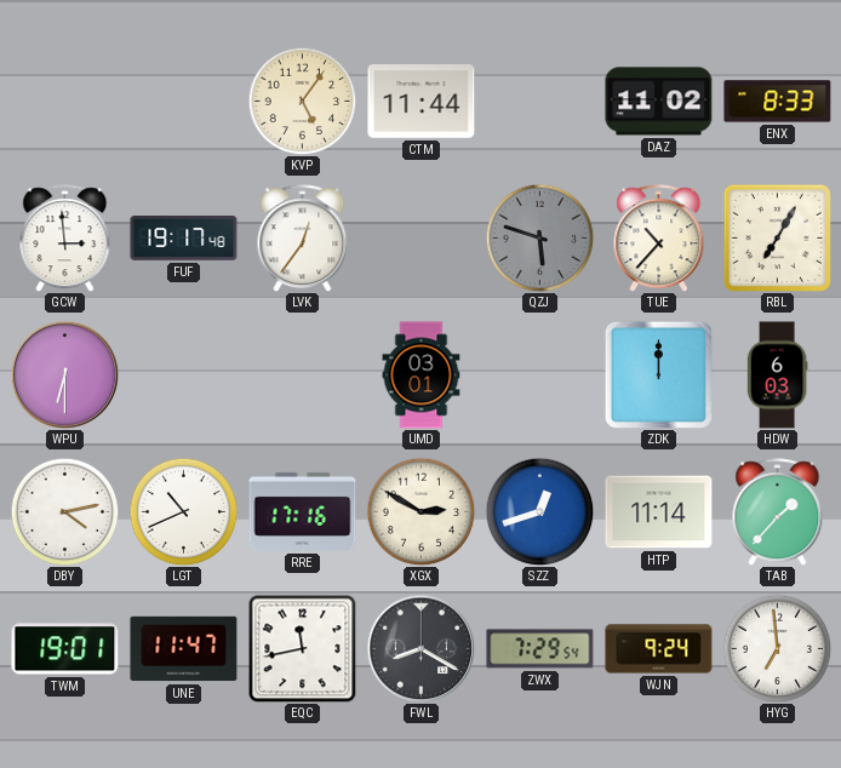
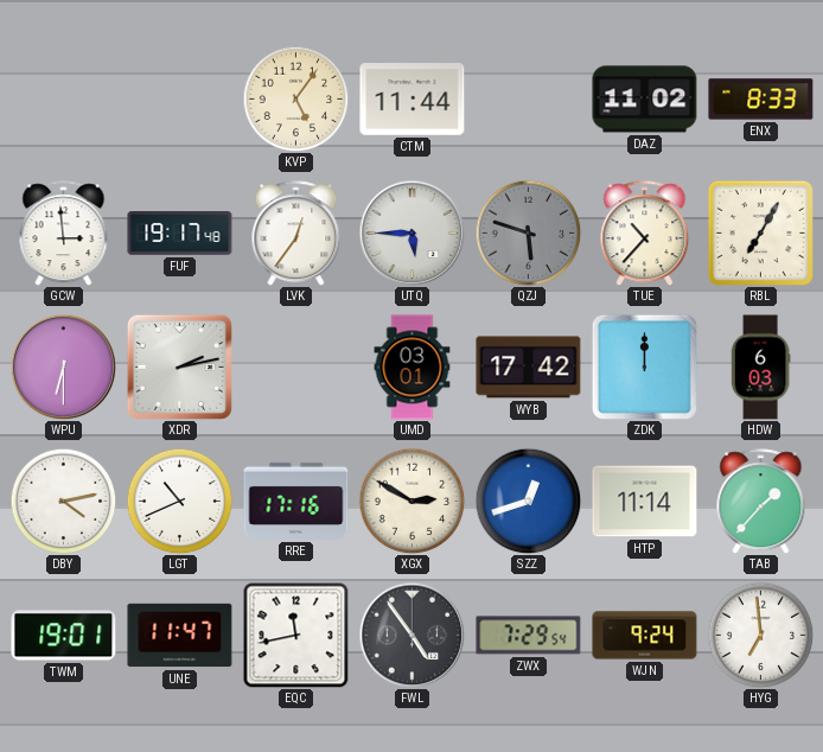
UTQ: none -> 5:45 (411, 232)
XDR: none -> 2:13 (179, 367)
WYB: none -> 17:42 (529, 368)
FWL: 8:20 -> 4:54 (411, 635)
